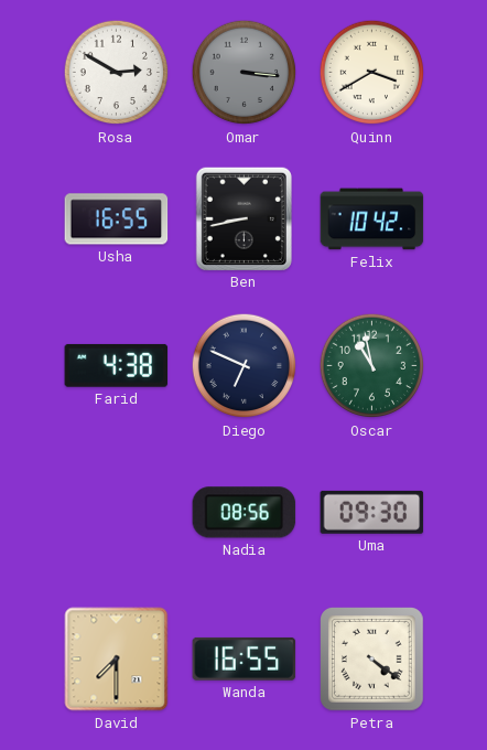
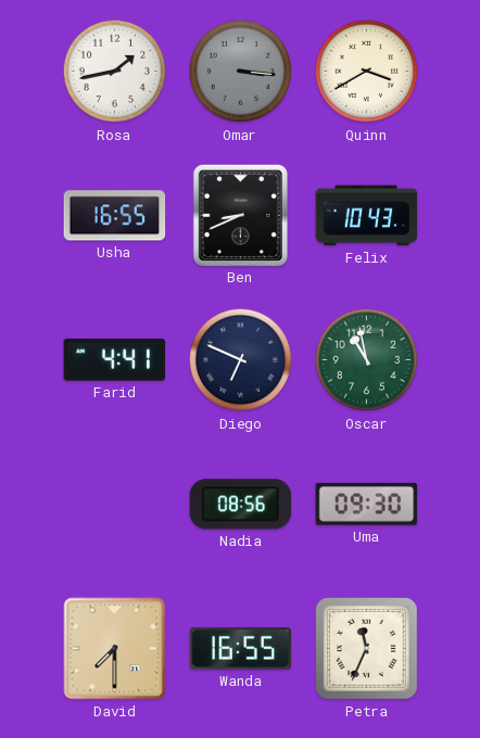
Rosa: 2:50 -> 1:43 (115, 72)
Ben: 8:43 -> 8:41 (240, 215)
Felix: 10:42 -> 10:43 (367, 216)
Farid: 4:38 -> 4:41 (115, 359)
Petra: 4:21 -> 11:34 (367, 649)
